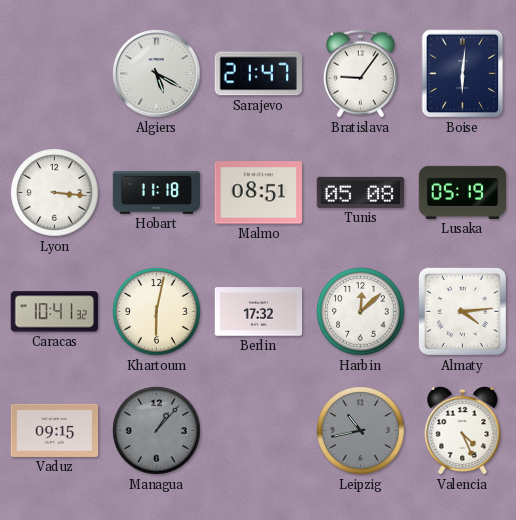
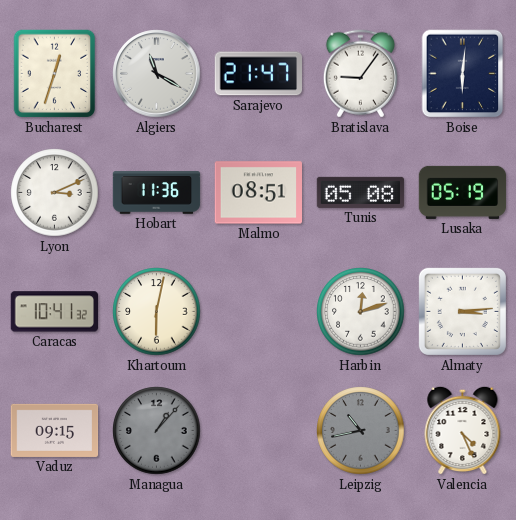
Bucharest: none -> 12:33 (55, 74)
Algiers: 5:20 -> 11:20 (157, 74)
Lyon: 3:16 -> 3:11 (55, 193)
Hobart: 11:18 -> 11:36 (157, 193)
Berlin: 17:32 -> none (259, 312)
Harbin: 12:08 -> 12:12 (361, 312)
Almaty: 4:14 -> 3:14 (462, 311)
